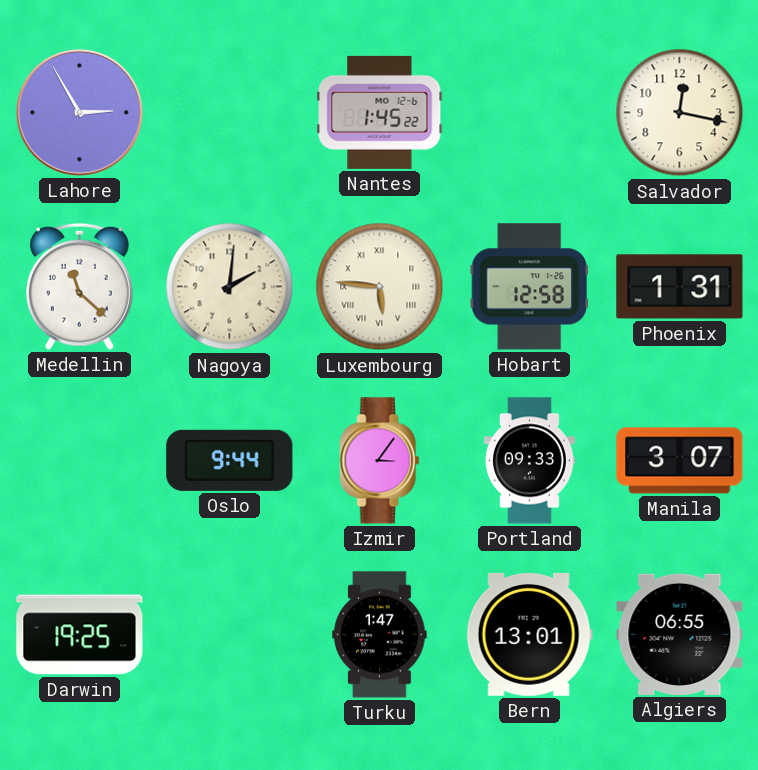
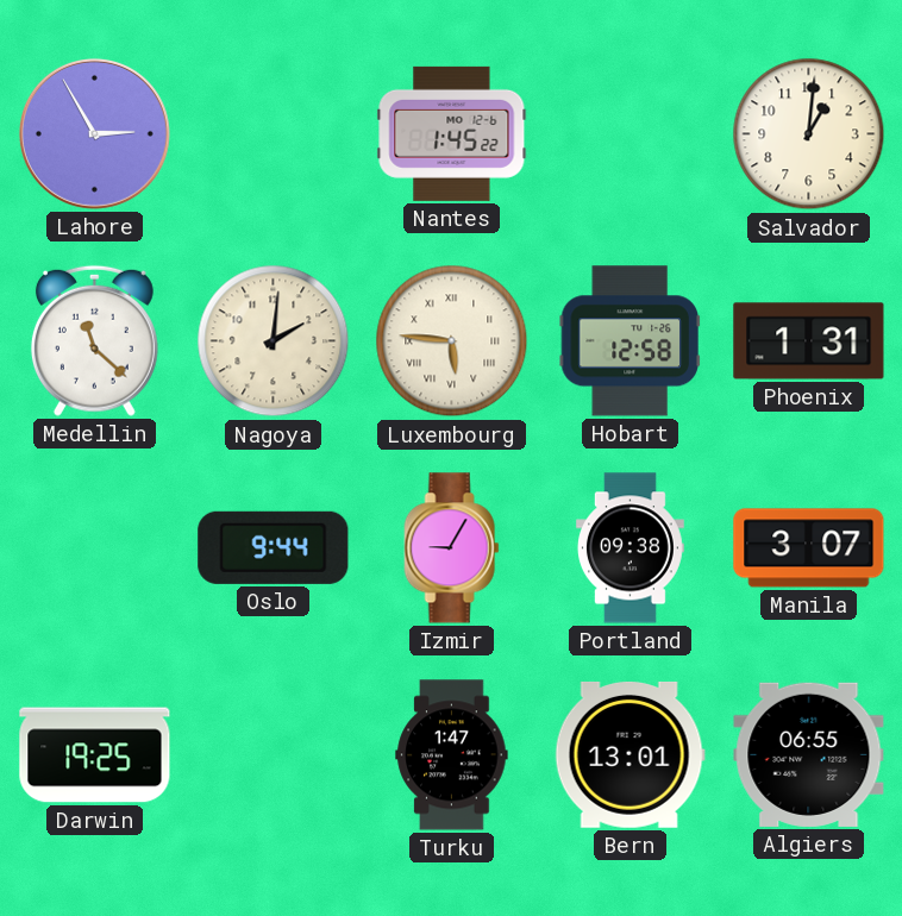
Salvador: 12:17 -> 1:01 (809, 134)
Izmir: 3:06 -> 9:05 (452, 548)
Portland: 09:33 -> 09:38 (629, 548)
